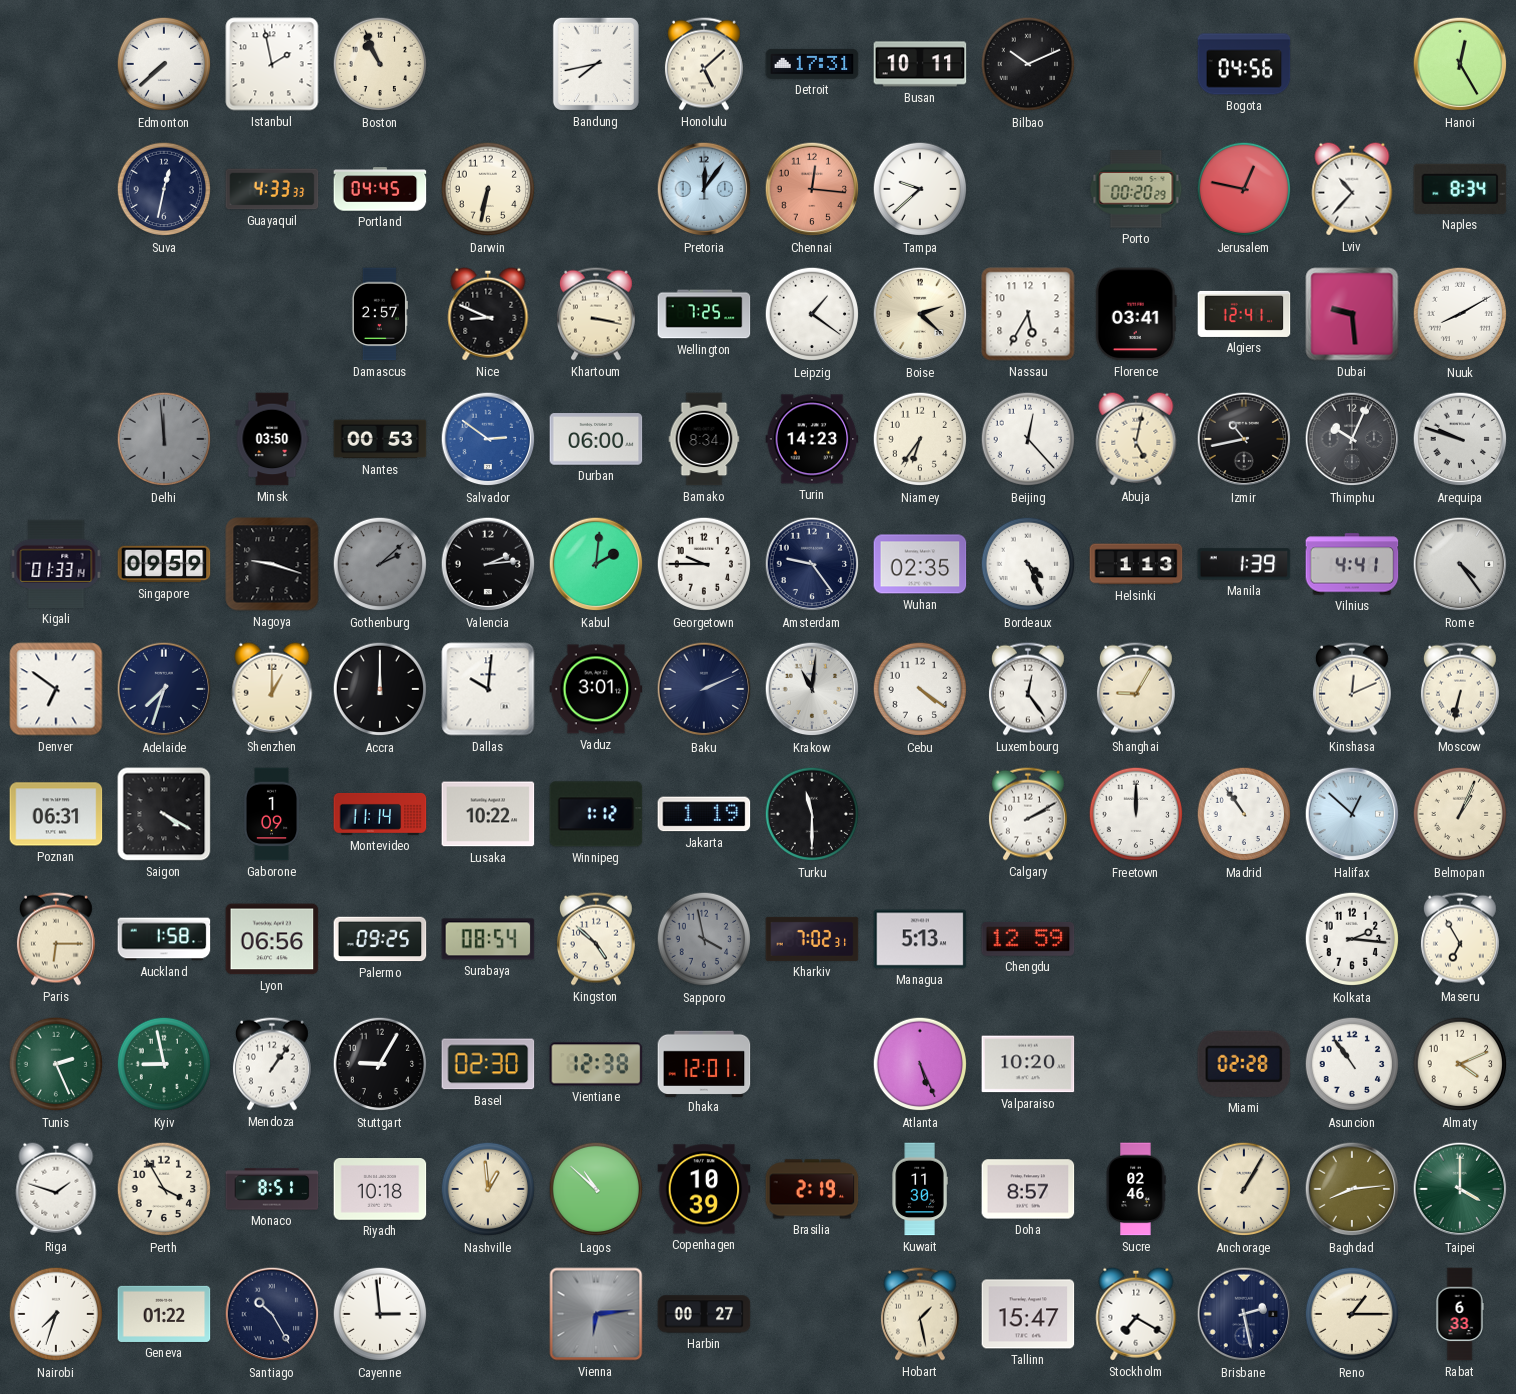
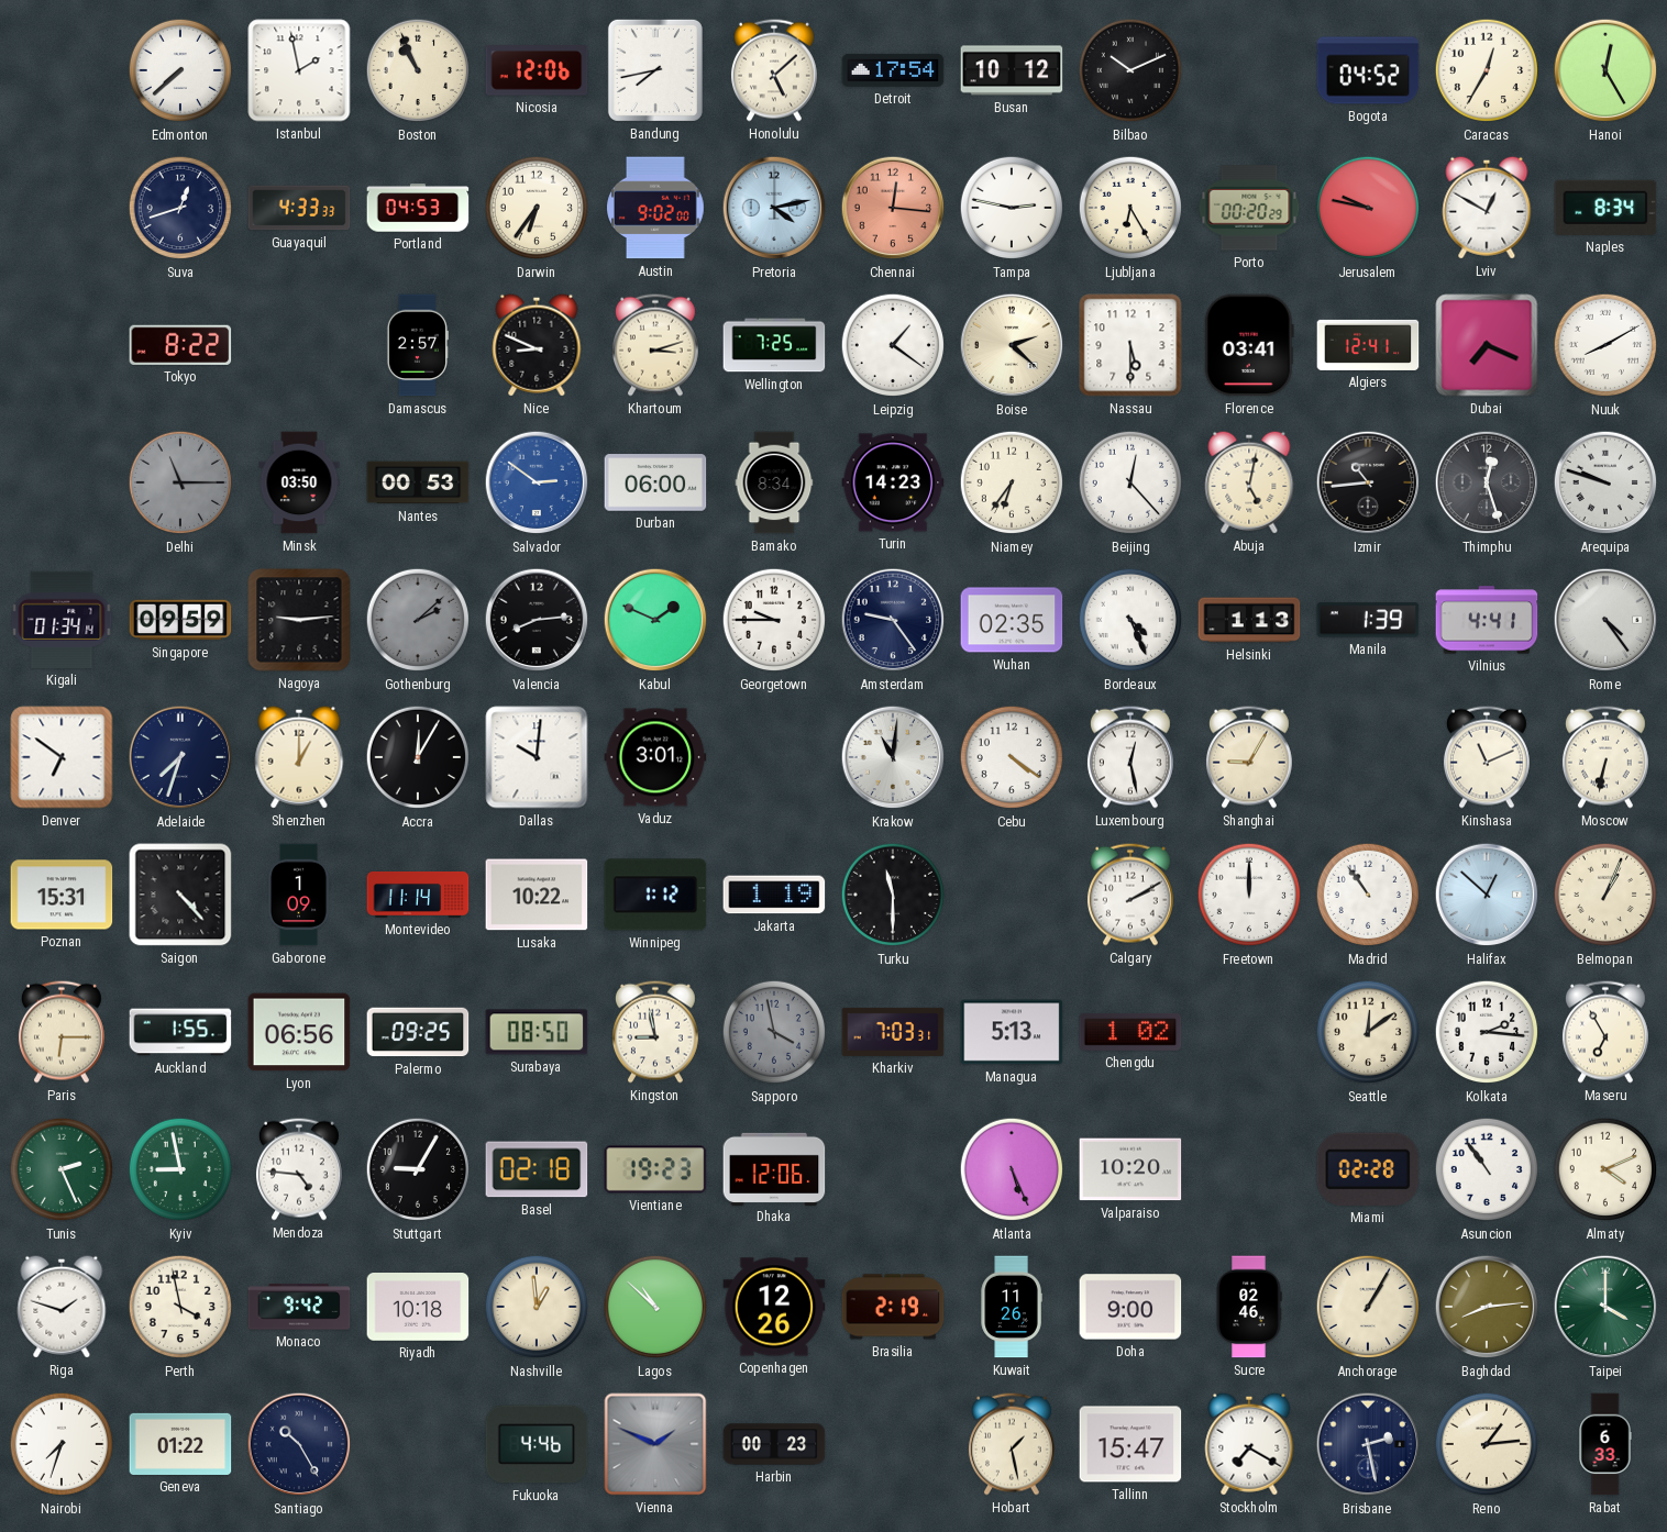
Nicosia: none -> 12:06 (537, 70)
Detroit: 17:31 -> 17:54 (893, 70)
Busan: 10:11 -> 10:12 (1012, 70)
Bogota: 04:56 -> 04:52 (1368, 70)
Caracas: none -> 12:35 (1487, 70)
Suva: 12:32 -> 12:42 (180, 208)
Portland: 04:45 -> 04:53 (418, 208)
Darwin: 6:32 -> 6:36 (537, 208)
Austin: none -> 9:02 (656, 208)
Pretoria: 12:06 -> 4:13 (774, 208)
Tampa: 9:38 -> 2:47 (1012, 208)
Ljubljana: none -> 6:25 (1130, 208)
Jerusalem: 12:47 -> 9:47 (1368, 208)
Lviv: 10:37 -> 12:50 (1487, 208)
Tokyo: none -> 8:22 (180, 345)
Khartoum: 3:17 -> 3:12 (655, 345)
Nassau: 5:35 -> 5:30 (1130, 345)
Dubai: 9:29 -> 7:19 (1487, 345)
Delhi: 11:59 -> 11:15 (180, 482)
Izmir: 10:43 -> 10:44 (1368, 482)
Thimphu: 10:04 -> 12:27 (1487, 482)
Kigali: 01:33 -> 01:34 (62, 620)
Nagoya: 9:18 -> 9:14 (299, 620)
Valencia: 2:14 -> 8:14 (537, 620)
Kabul: 2:01 -> 1:49 (655, 620)
Accra: 12:00 -> 12:05 (418, 757)
Baku: 2:11 -> none (704, 689)
Luxembourg: 12:24 -> 12:28 (1130, 757)
Kinshasa: 12:11 -> 11:11 (1487, 757)
Poznan: 06:31 -> 15:31 (62, 895)
Saigon: 4:20 -> 4:23 (180, 895)
Auckland: 1:58 -> 1:55 (180, 1032)
Surabaya: 08:54 -> 08:50 (537, 1032)
Kingston: 4:52 -> 8:58 (655, 1032)
Kharkiv: 7:02 -> 7:03 (893, 1032)
Chengdu: 12:59 -> 1:02 (1130, 1032)
Seattle: none -> 12:09 (1368, 1032)
Mendoza: 1:06 -> 4:46 (299, 1169)
Basel: 02:30 -> 02:18 (537, 1169)
Vientiane: 12:38 -> 19:23 (655, 1169)
Dhaka: 12:01 -> 12:06 (774, 1168)
Perth: 3:55 -> 3:58 (180, 1307)
Monaco: 8:51 -> 9:42 (299, 1307)
Copenhagen: 10:39 -> 12:26 (774, 1307)
Kuwait: 11:30 -> 11:26 (1012, 1307)
Doha: 8:57 -> 9:00 (1130, 1307)
Cayenne: 2:59 -> none (380, 1314)
Fukuoka: none -> 4:46 (537, 1444)
Vienna: 6:14 -> 1:49 (655, 1444)
Harbin: 00:27 -> 00:23 (774, 1444)
Reno: 1:15 -> 1:14 (1487, 1444)
